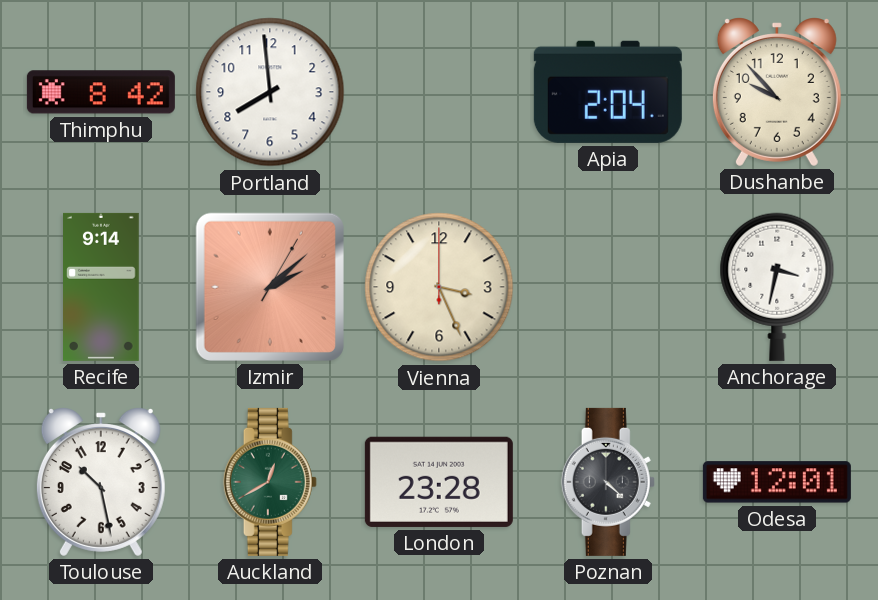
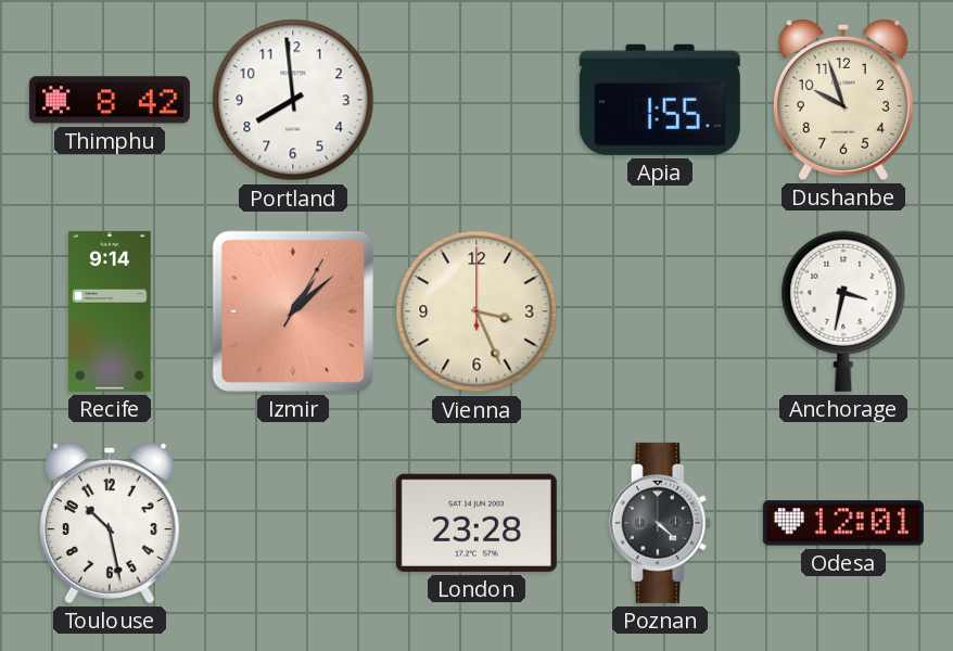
Apia: 2:04 -> 1:55 (660, 100)
Dushanbe: 9:53 -> 9:57 (843, 100)
Izmir: 2:08 -> 1:08 (293, 311)
Auckland: 12:40 -> none (270, 482)
